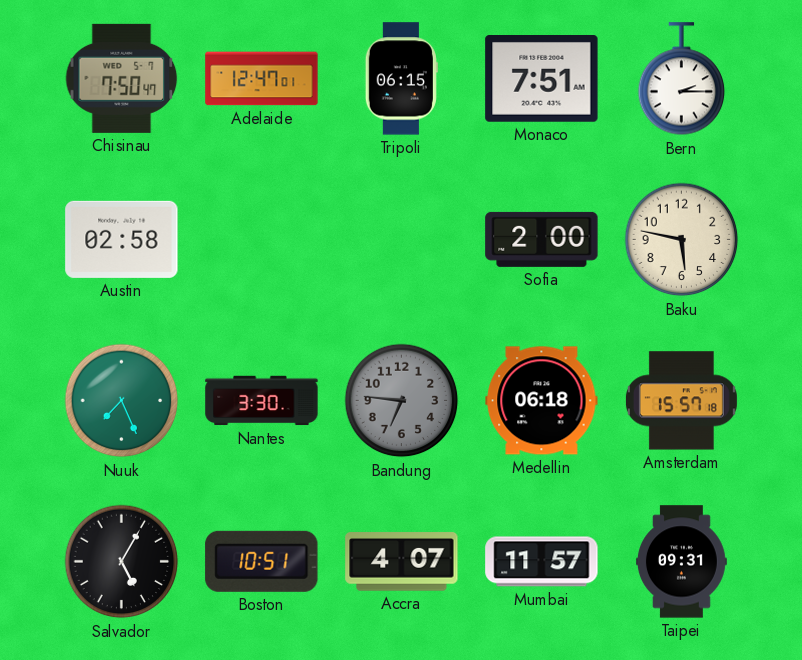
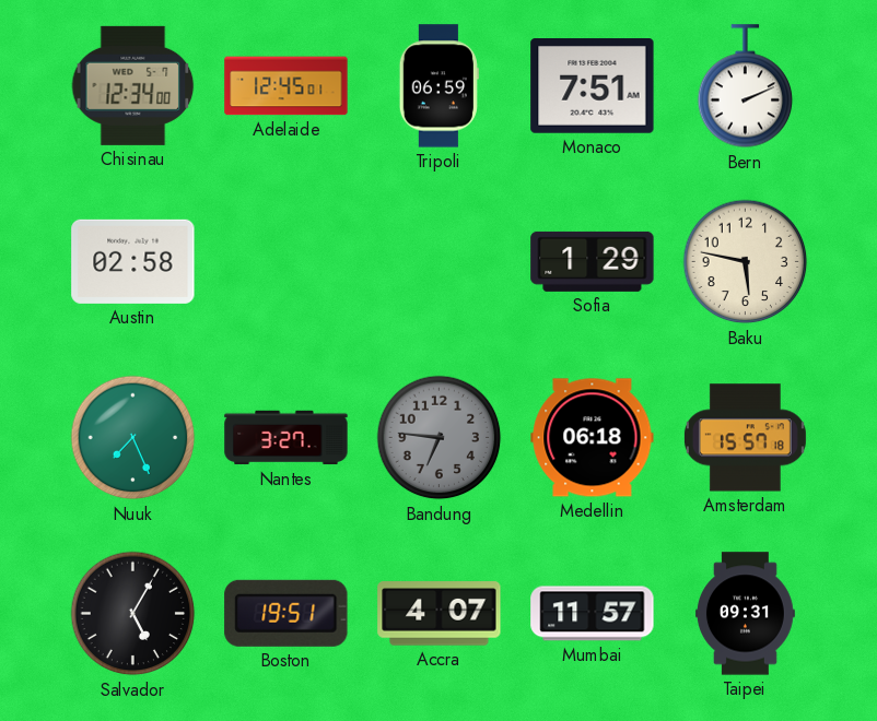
Chisinau: 7:50 -> 12:34 (133, 85)
Adelaide: 12:47 -> 12:45 (287, 86)
Tripoli: 06:15 -> 06:59 (438, 86)
Bern: 2:15 -> 2:11 (746, 86)
Sofia: 2:00 -> 1:29 (593, 261)
Nantes: 3:30 -> 3:27 (287, 438)
Boston: 10:51 -> 19:51 (287, 613)
